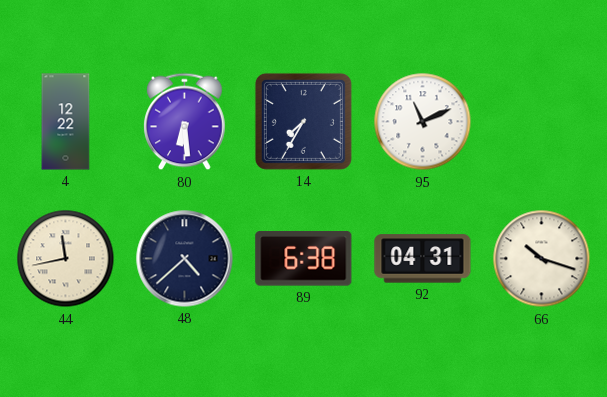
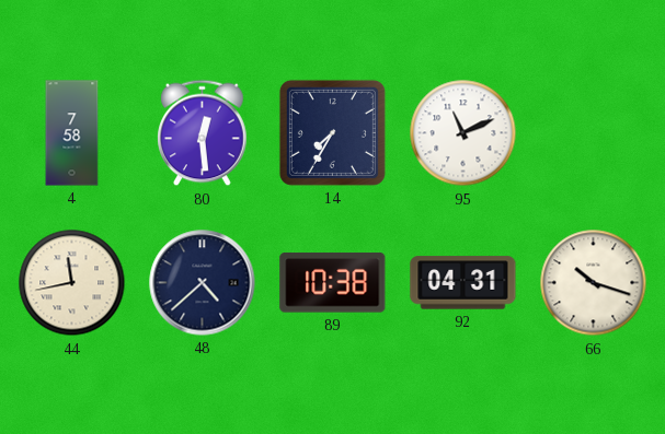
4: 12:22 -> 7:58 (72, 133)
80: 6:29 -> 12:29 (203, 133)
89: 6:38 -> 10:38 (333, 283)
